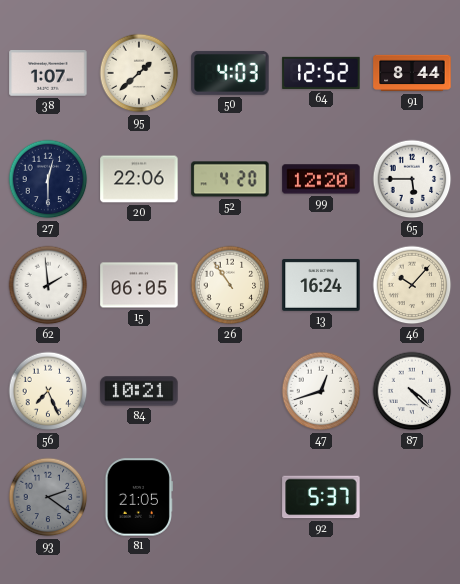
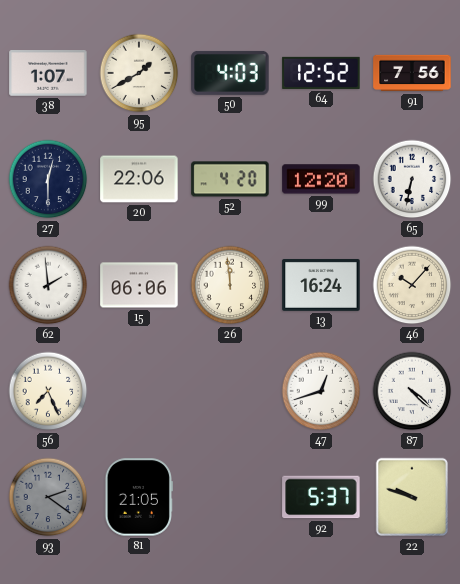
95: 1:38 -> 1:40 (139, 73)
91: 8:44 -> 7:56 (412, 73)
65: 5:45 -> 6:32 (412, 179)
15: 06:05 -> 06:06 (139, 285)
26: 10:54 -> 11:59 (230, 285)
84: 10:21 -> none (139, 391)
22: none -> 9:48 (412, 497)
